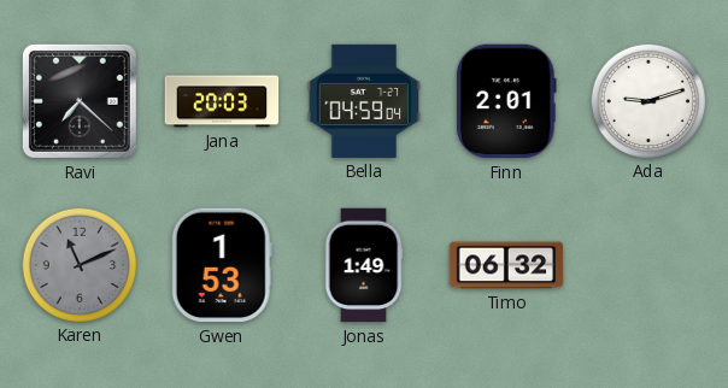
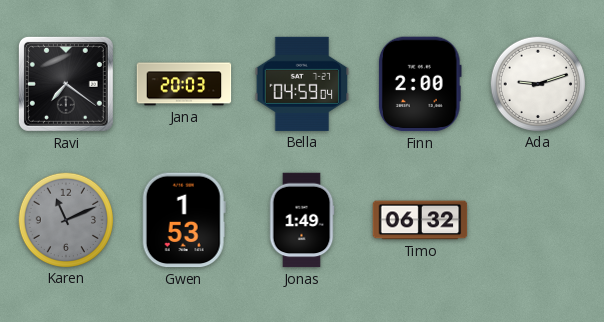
Ravi: 7:22 -> 7:21 (66, 84)
Finn: 2:01 -> 2:00 (420, 84)
